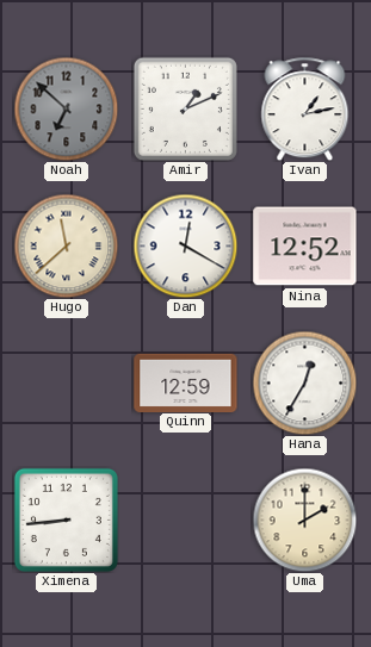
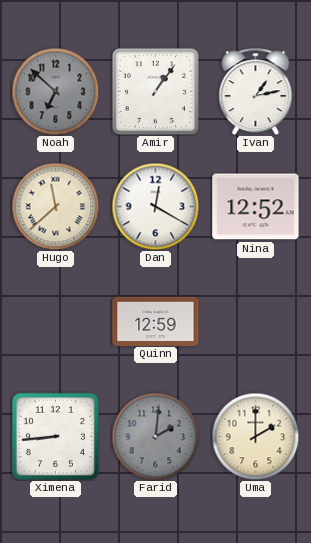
Amir: 1:11 -> 1:06 (155, 91)
Hana: 12:35 -> none (304, 382)
Farid: none -> 2:01 (155, 436)
